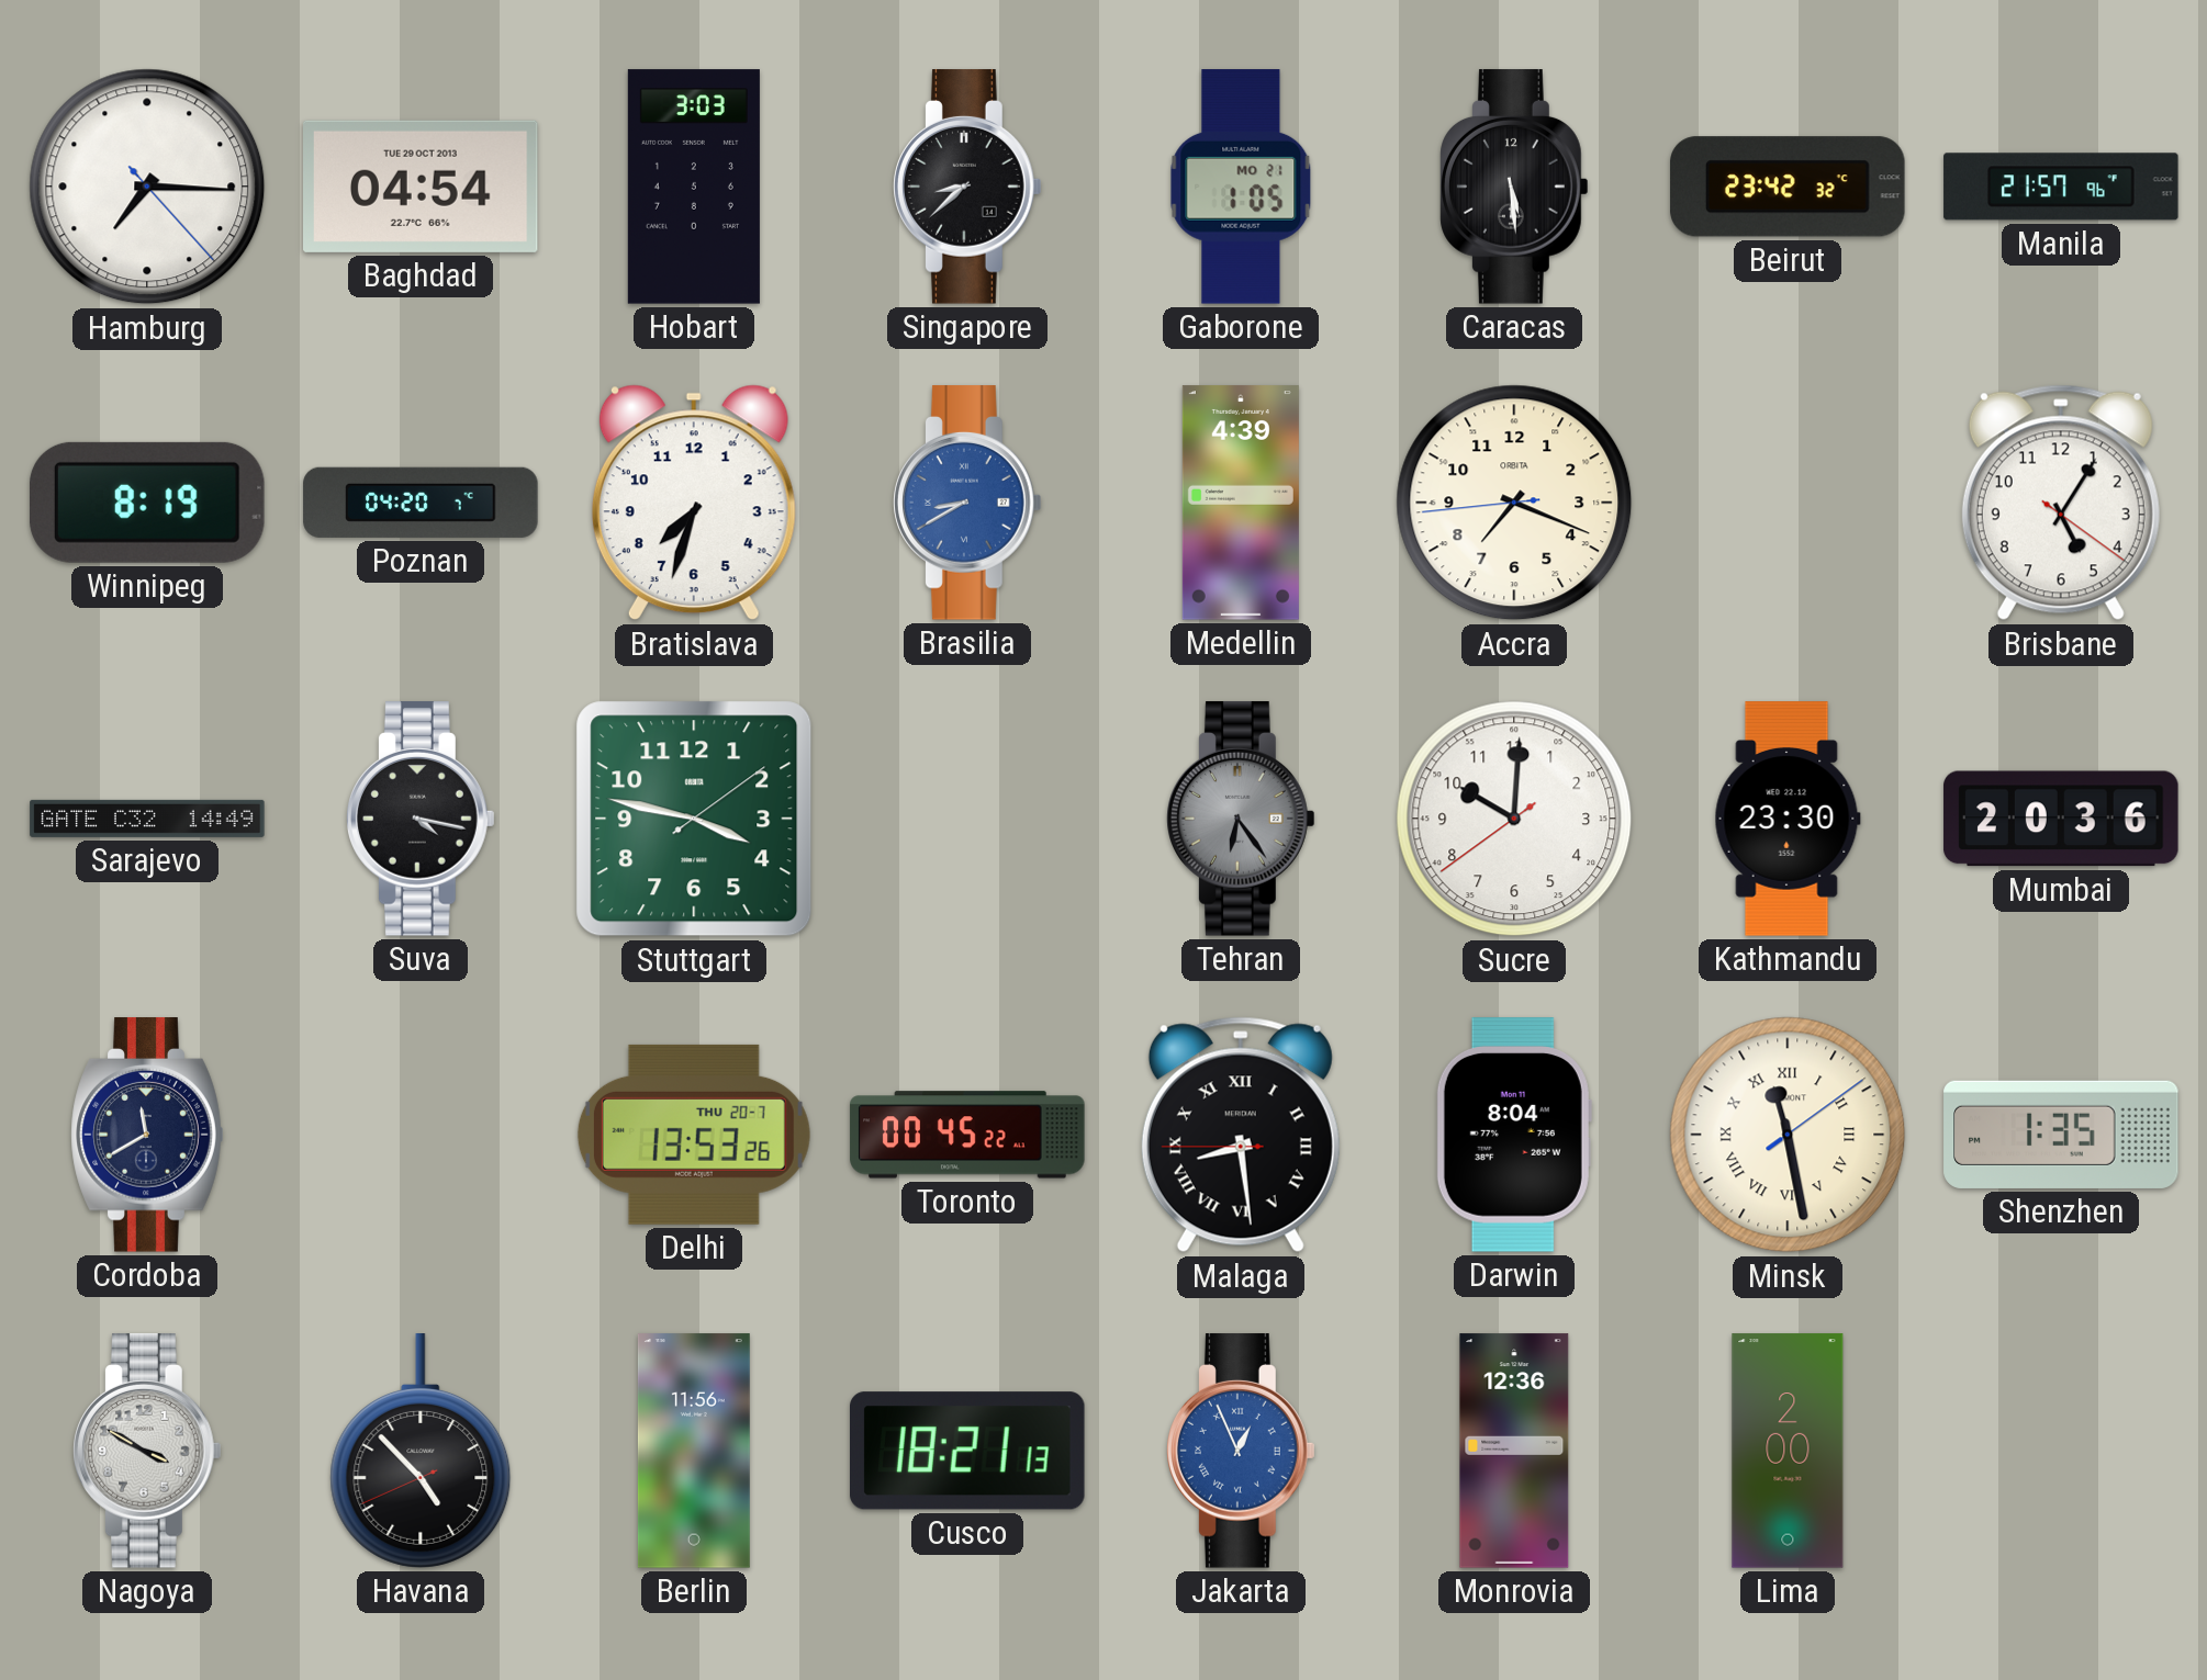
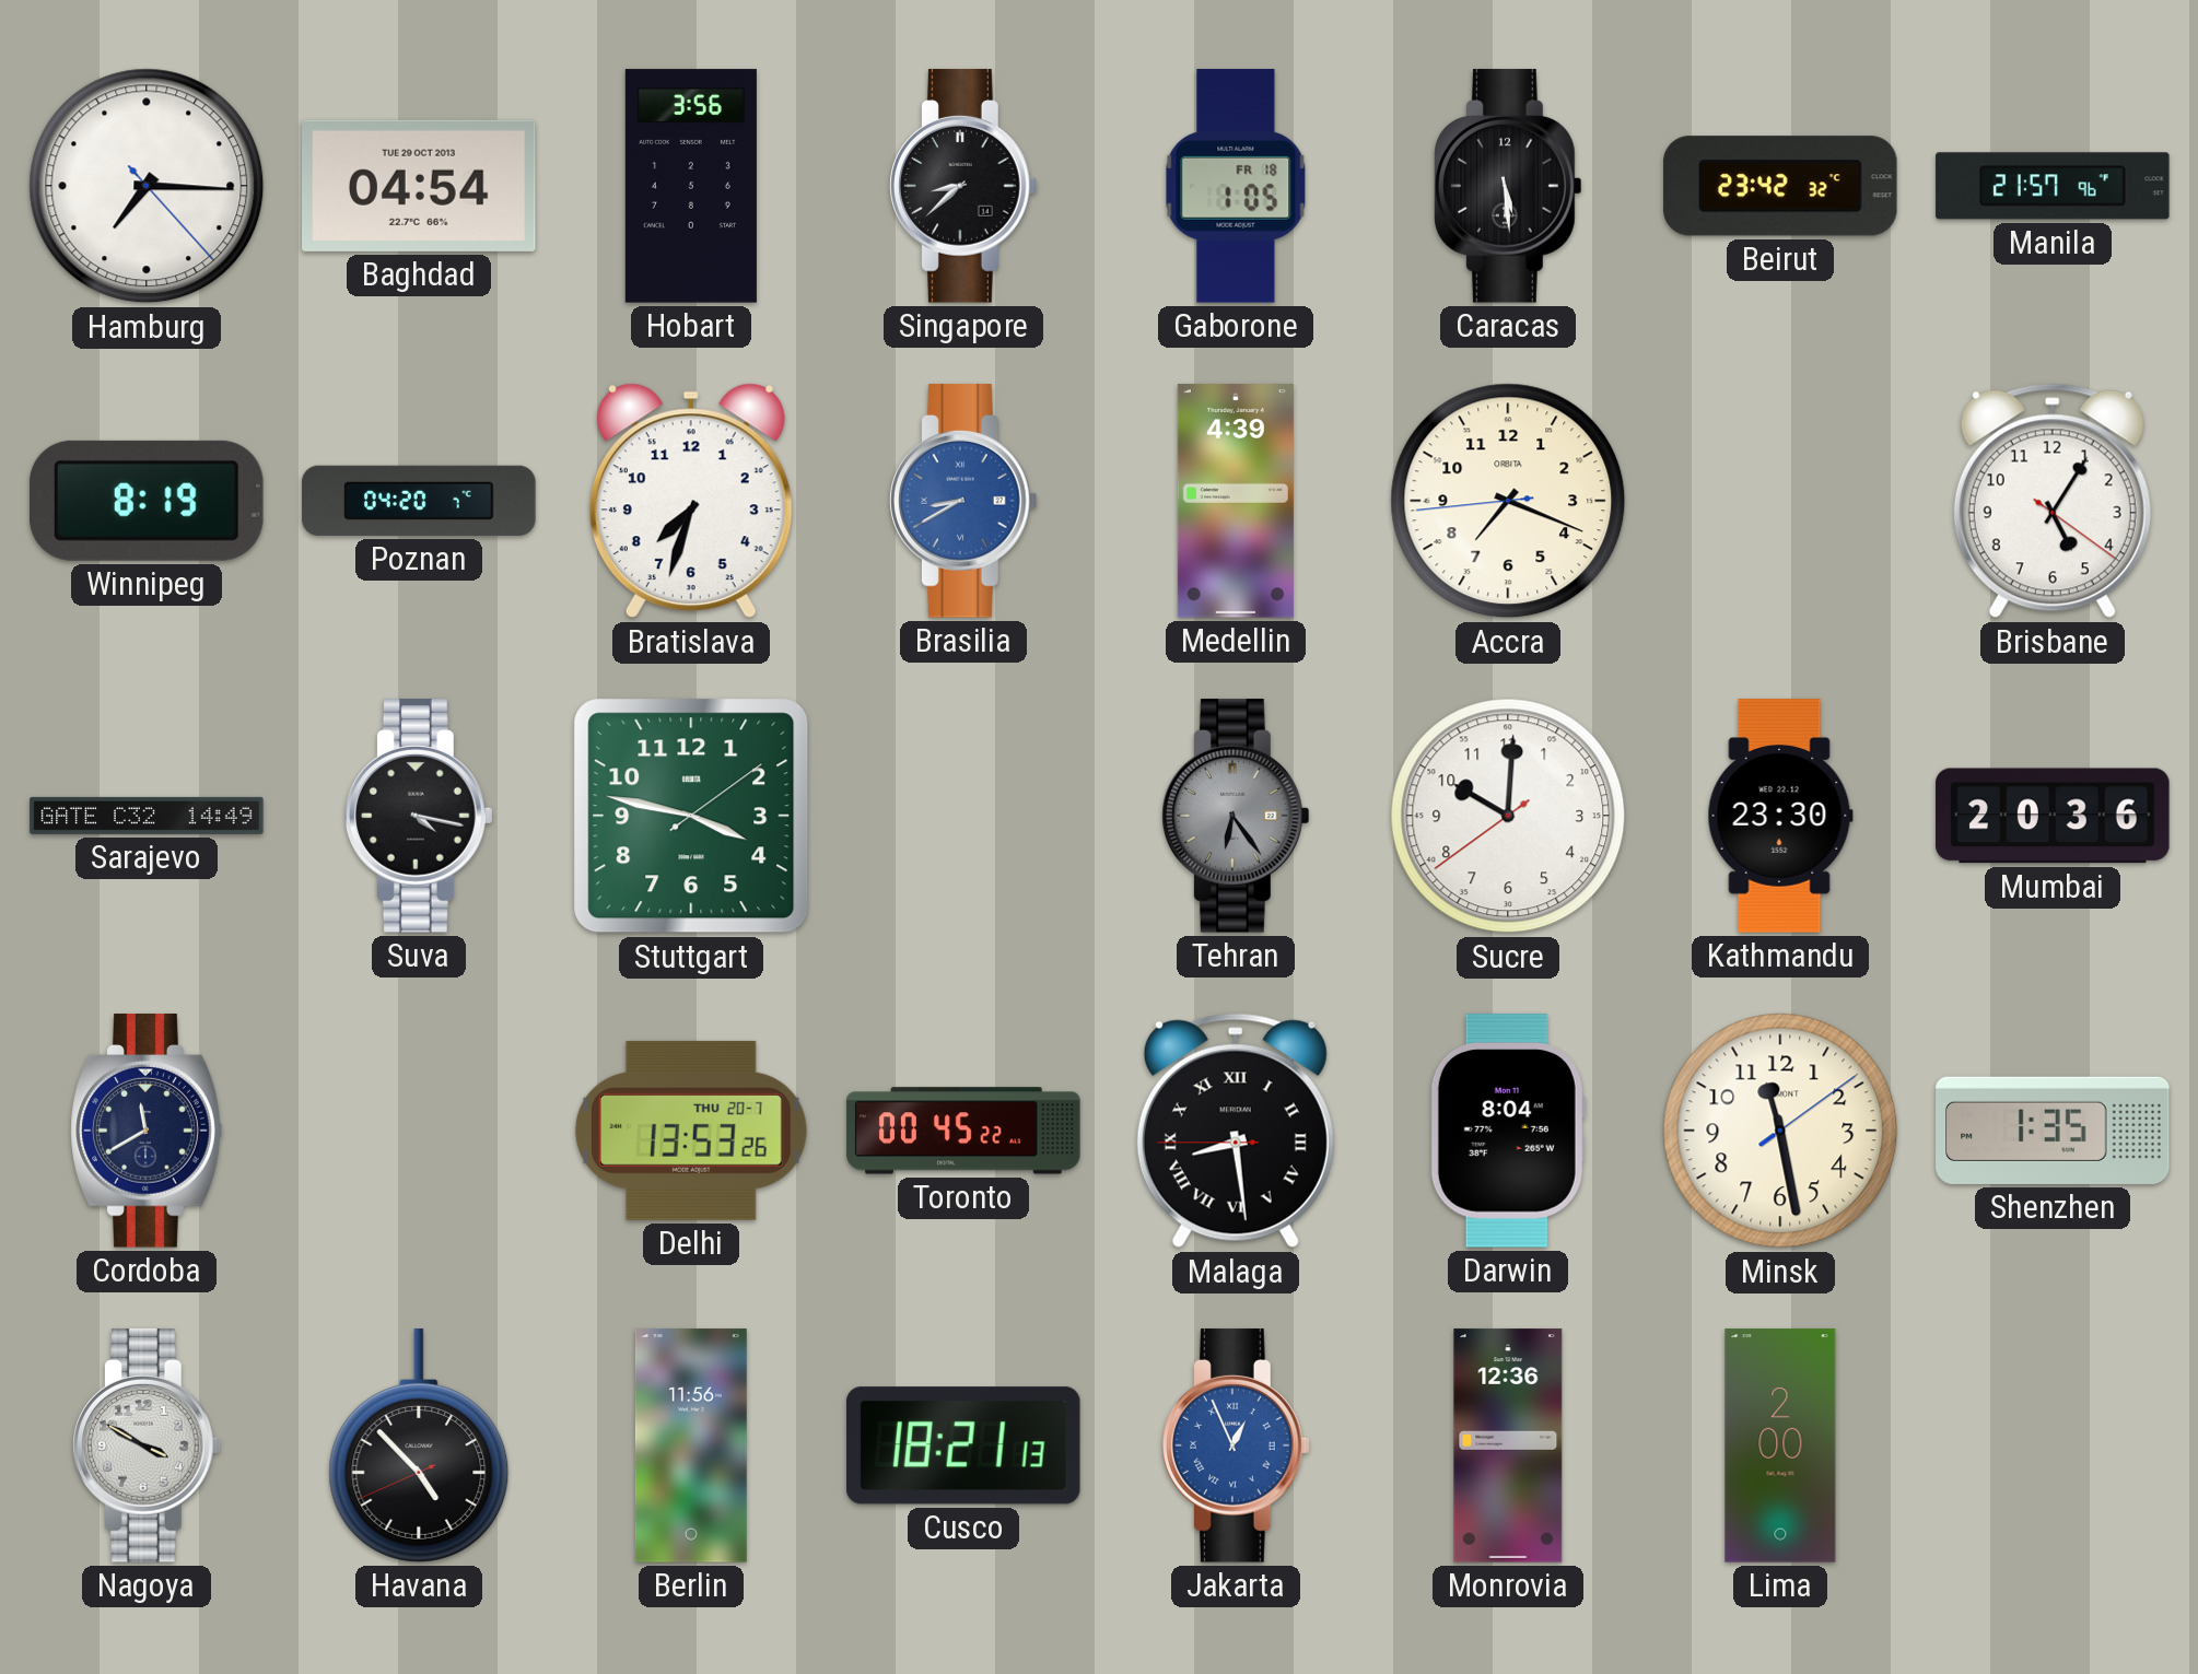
Hobart: 3:03 -> 3:56 (691, 186)
Gaborone date: MO 21 -> FR 18 (1236, 186)
Minsk numerals: Roman -> Arabic (1780, 1131)
